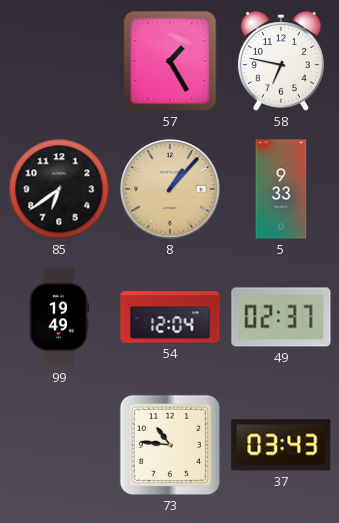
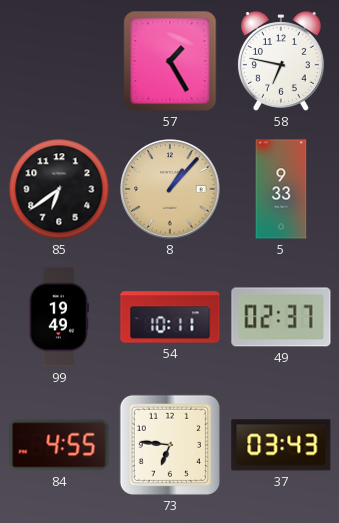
54: 12:04 -> 10:11 (170, 317)
84: none -> 4:55 (59, 445)
73: 10:46 -> 6:46 (170, 445)
